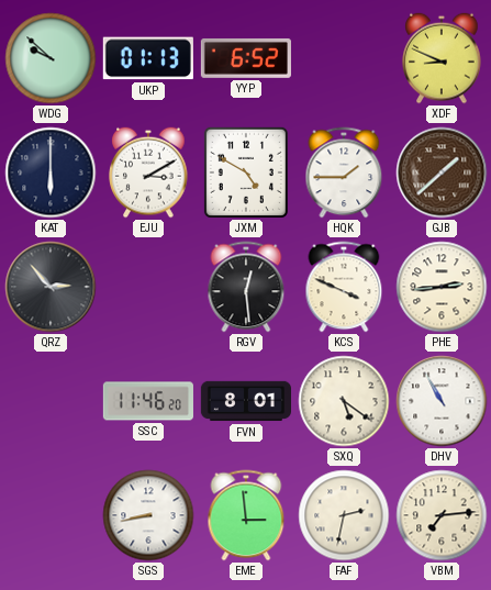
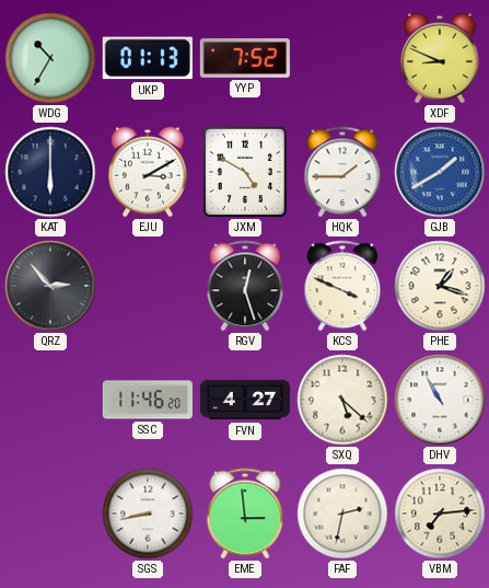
WDG: 9:52 -> 10:35 (50, 58)
YYP: 6:52 -> 7:52 (245, 58)
GJB: 1:38 -> 1:40 (440, 172)
GJB dial: brown -> blue (440, 172)
RGV: 12:29 -> 12:27 (245, 286)
PHE: 2:44 -> 1:18 (440, 286)
FVN: 8:01 -> 4:27 (244, 400)
SXQ: 5:21 -> 5:22 (342, 400)
